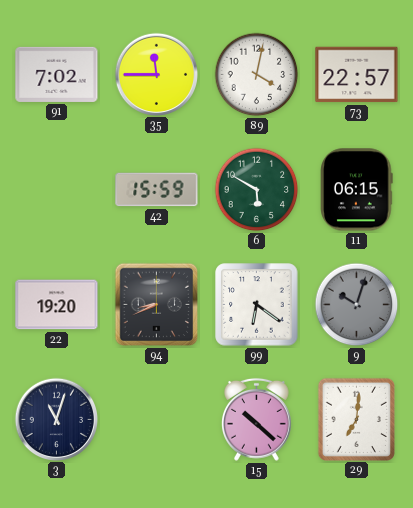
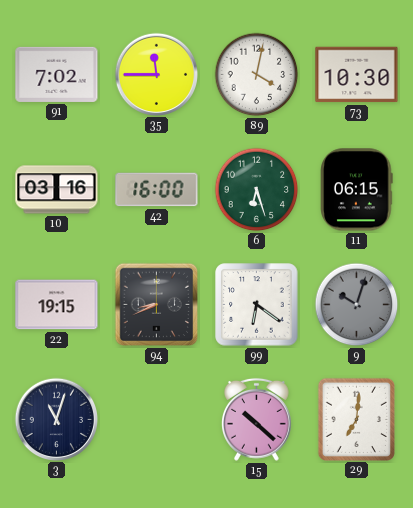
73: 22:57 -> 10:30 (357, 75)
10: none -> 03:16 (57, 190)
42: 15:59 -> 16:00 (157, 190)
6: 5:50 -> 6:27 (257, 190)
22: 19:20 -> 19:15 (57, 305)
